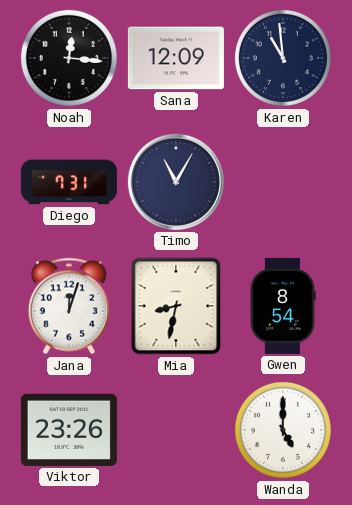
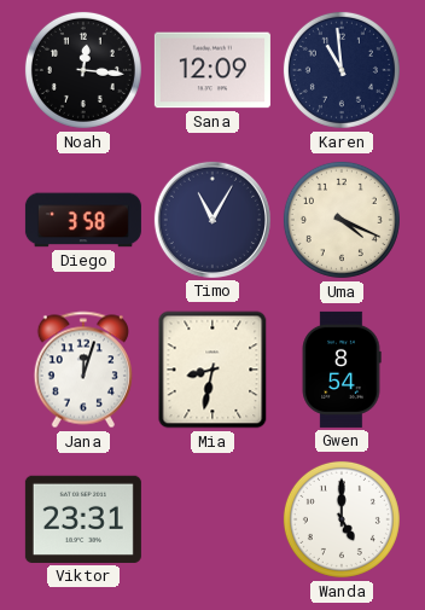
Diego: 7:31 -> 3:58 (83, 220)
Uma: none -> 4:19 (342, 220)
Viktor: 23:26 -> 23:31 (83, 519)
